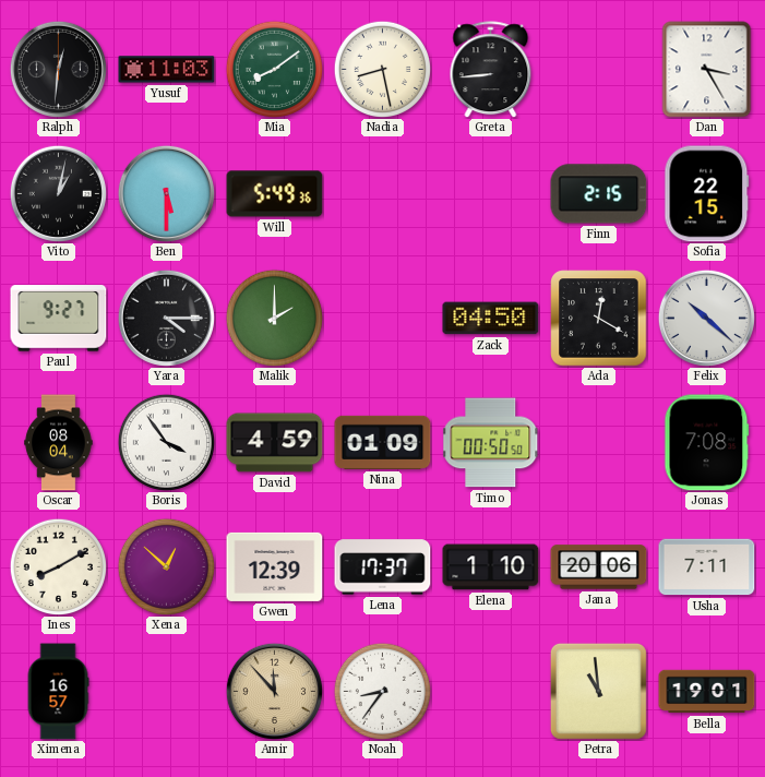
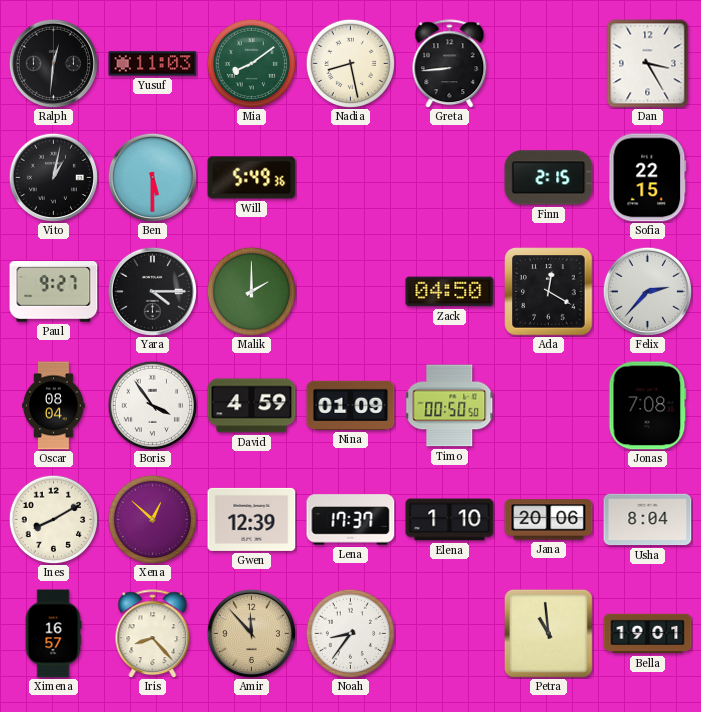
Felix: 10:22 -> 2:37 (647, 291)
Usha: 7:11 -> 8:04 (648, 520)
Iris: none -> 8:23 (153, 634)
